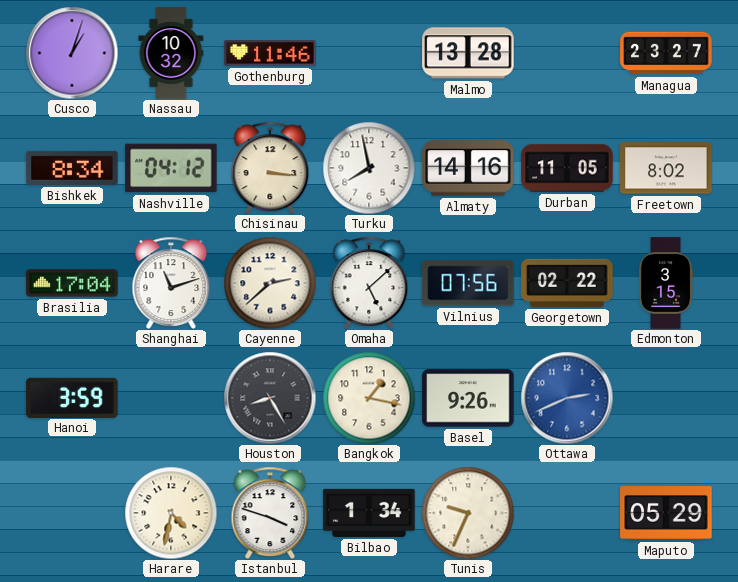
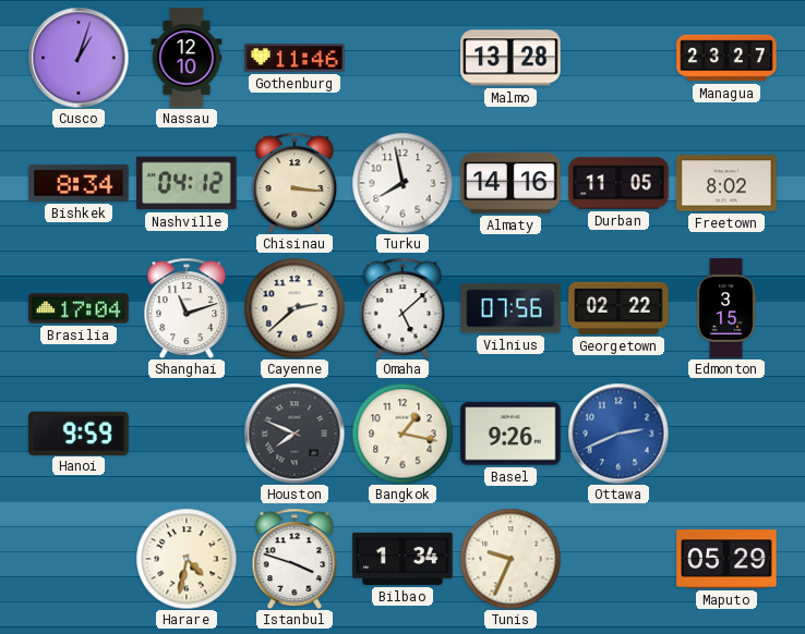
Nassau: 10:32 -> 12:10 (187, 58)
Hanoi: 3:59 -> 9:59 (79, 432)
Houston: 8:25 -> 7:49 (295, 434)
